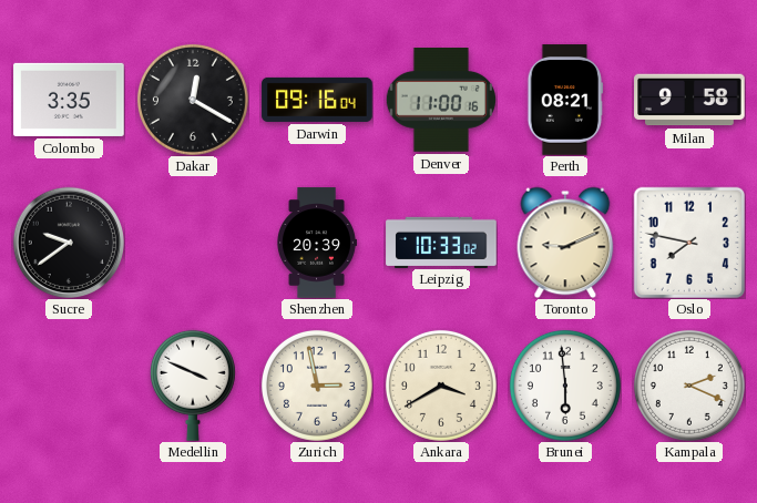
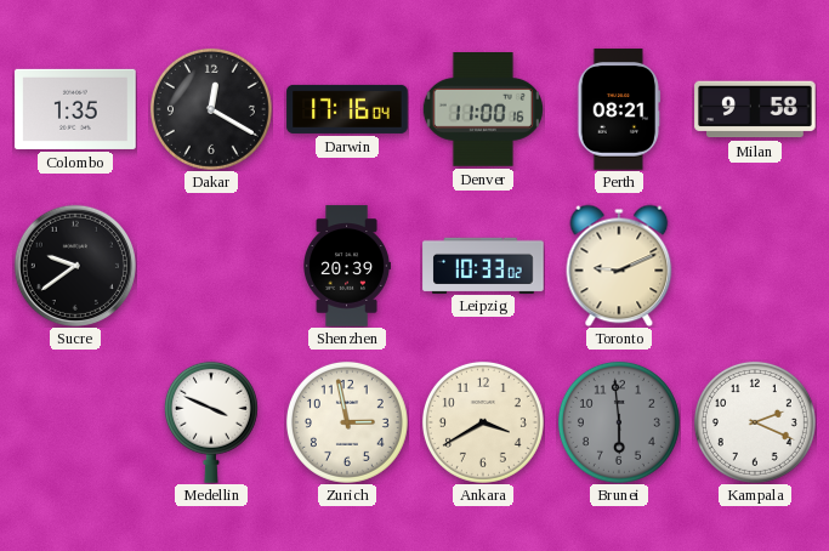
Colombo: 3:35 -> 1:35 (75, 109)
Darwin: 09:16 -> 17:16 (347, 109)
Oslo: 7:47 -> none (688, 242)
Brunei dial: white -> grey (619, 422)
